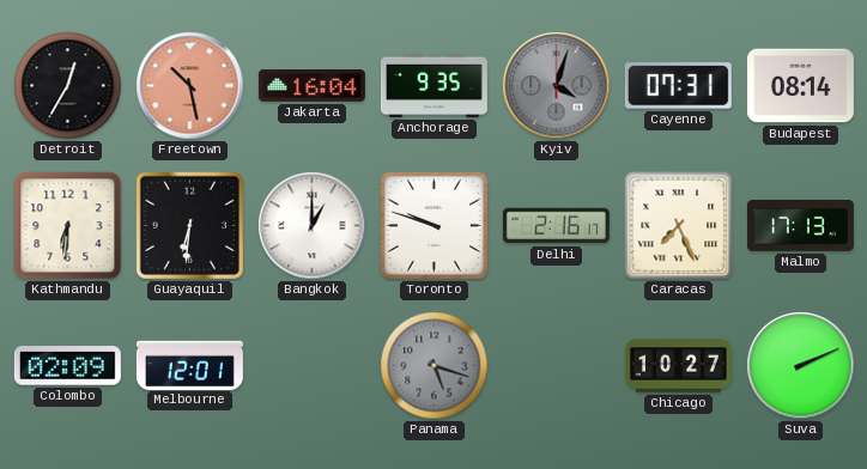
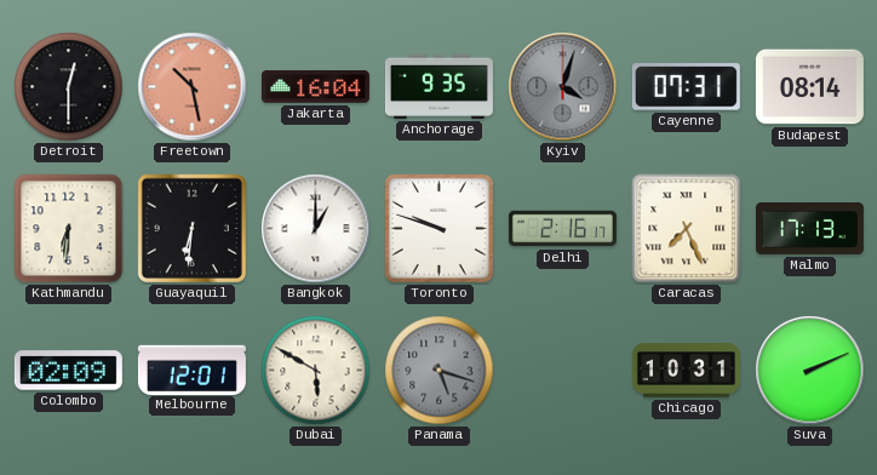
Detroit: 12:35 -> 12:30 (69, 87)
Dubai: none -> 5:50 (316, 371)
Chicago: 10:27 -> 10:31 (686, 371)
